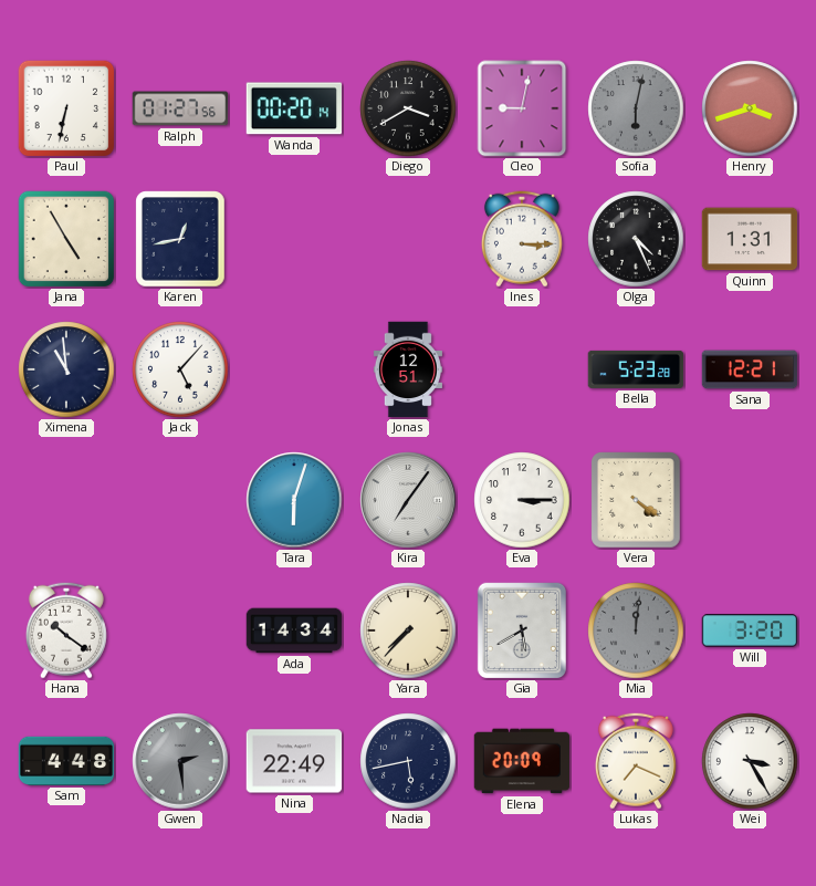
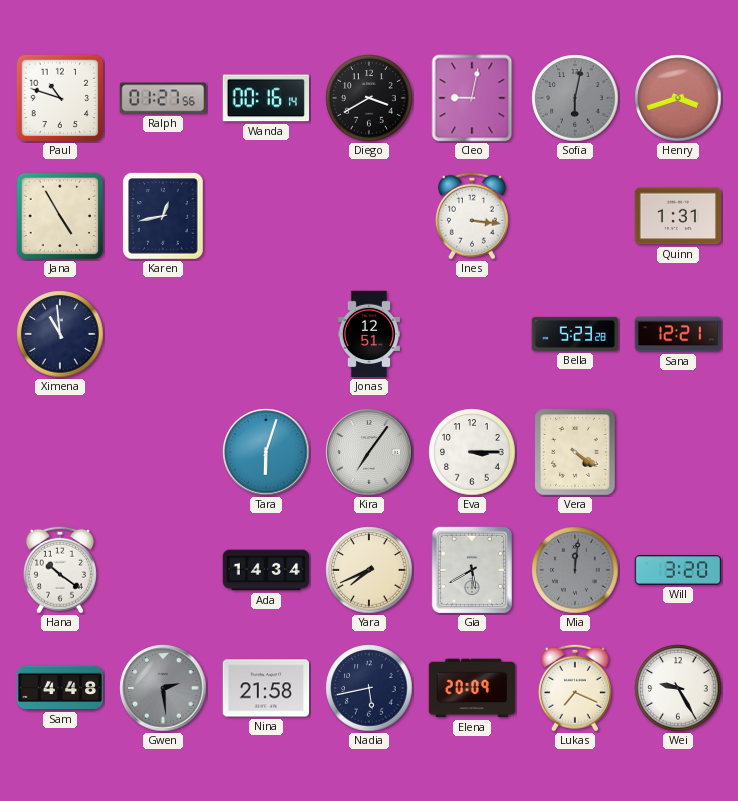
Paul: 6:32 -> 10:48 (60, 98)
Wanda: 00:20 -> 00:16 (265, 98)
Ines: 3:15 -> 3:16 (472, 216)
Olga: 4:26 -> none (636, 239)
Jack: 5:07 -> none (180, 369)
Yara: 7:37 -> 7:41 (369, 570)
Nina: 22:49 -> 21:58 (266, 688)
Wei: 3:25 -> 9:25 (678, 688)
